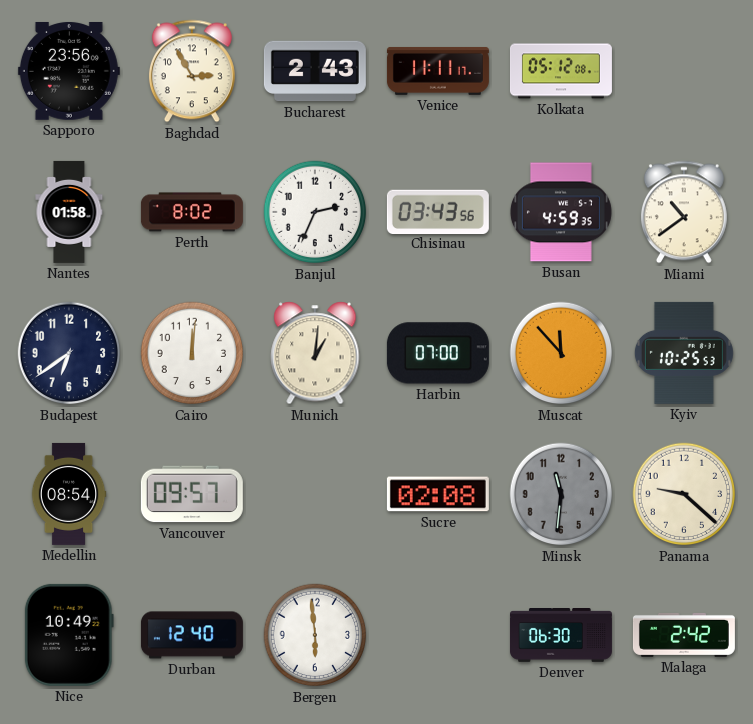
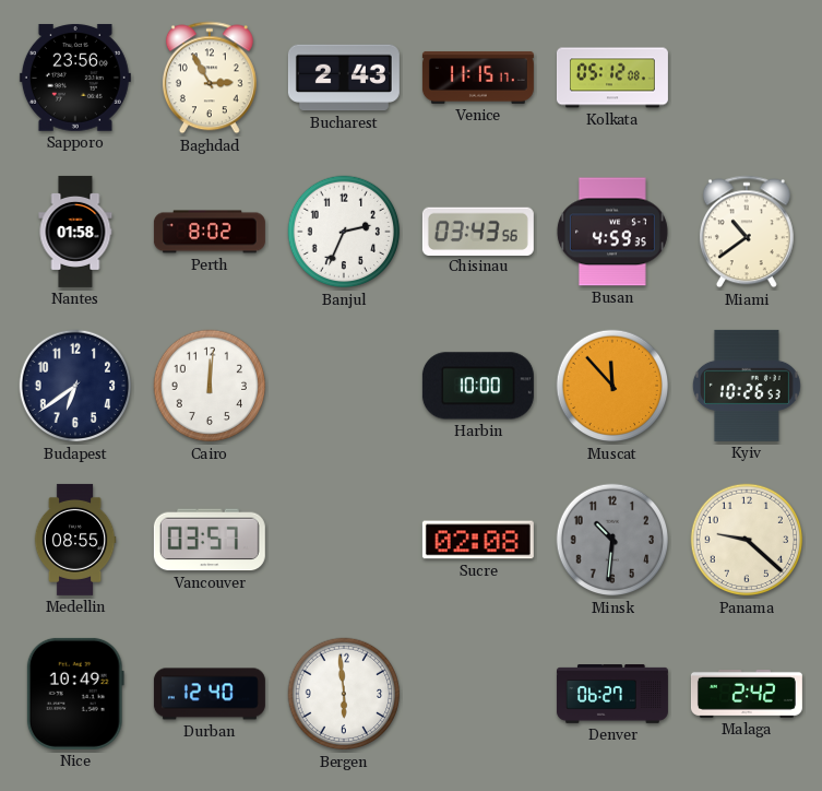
Venice: 11:11 -> 11:15 (478, 78)
Munich: 1:01 -> none (315, 353)
Harbin: 07:00 -> 10:00 (478, 386)
Kyiv: 10:25 -> 10:26 (747, 386)
Medellin: 08:54 -> 08:55 (75, 540)
Vancouver: 09:57 -> 03:57 (210, 540)
Minsk: 11:31 -> 10:31 (612, 540)
Denver: 06:30 -> 06:27 (612, 695)
